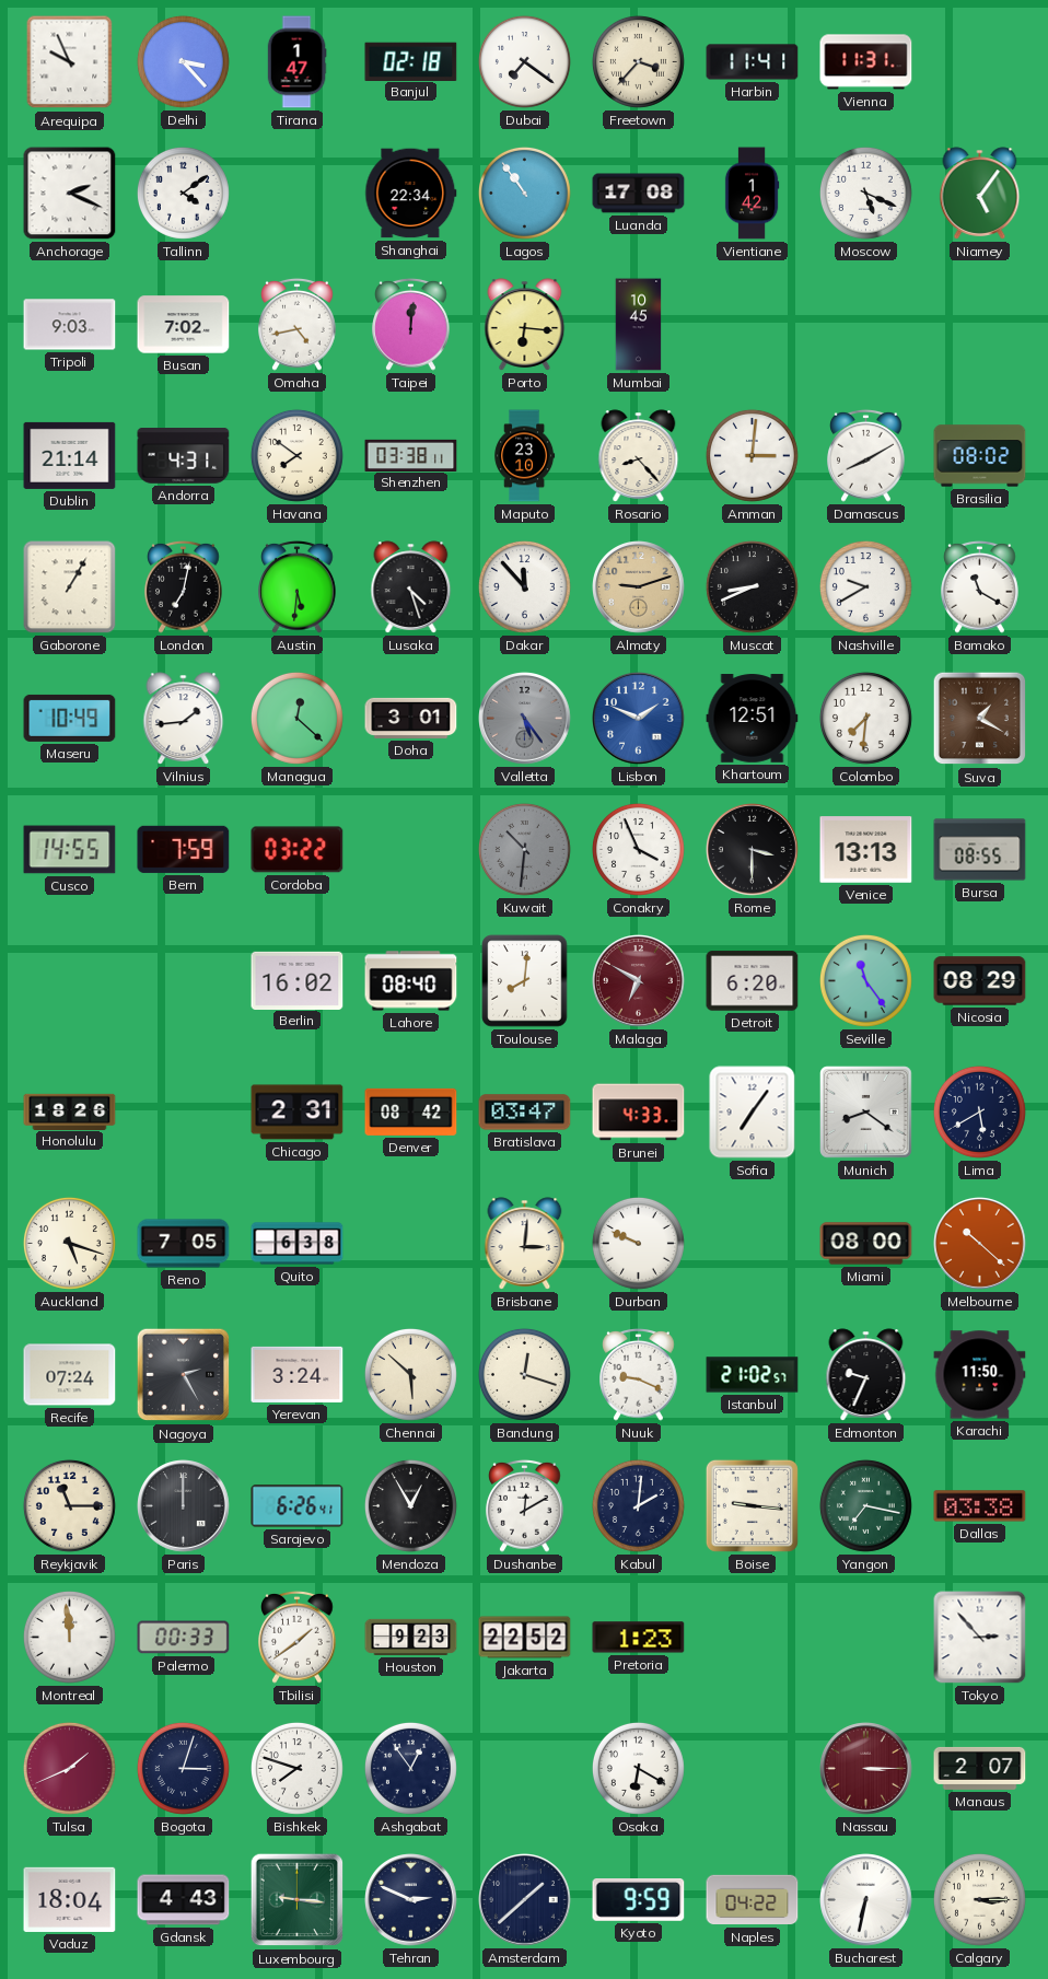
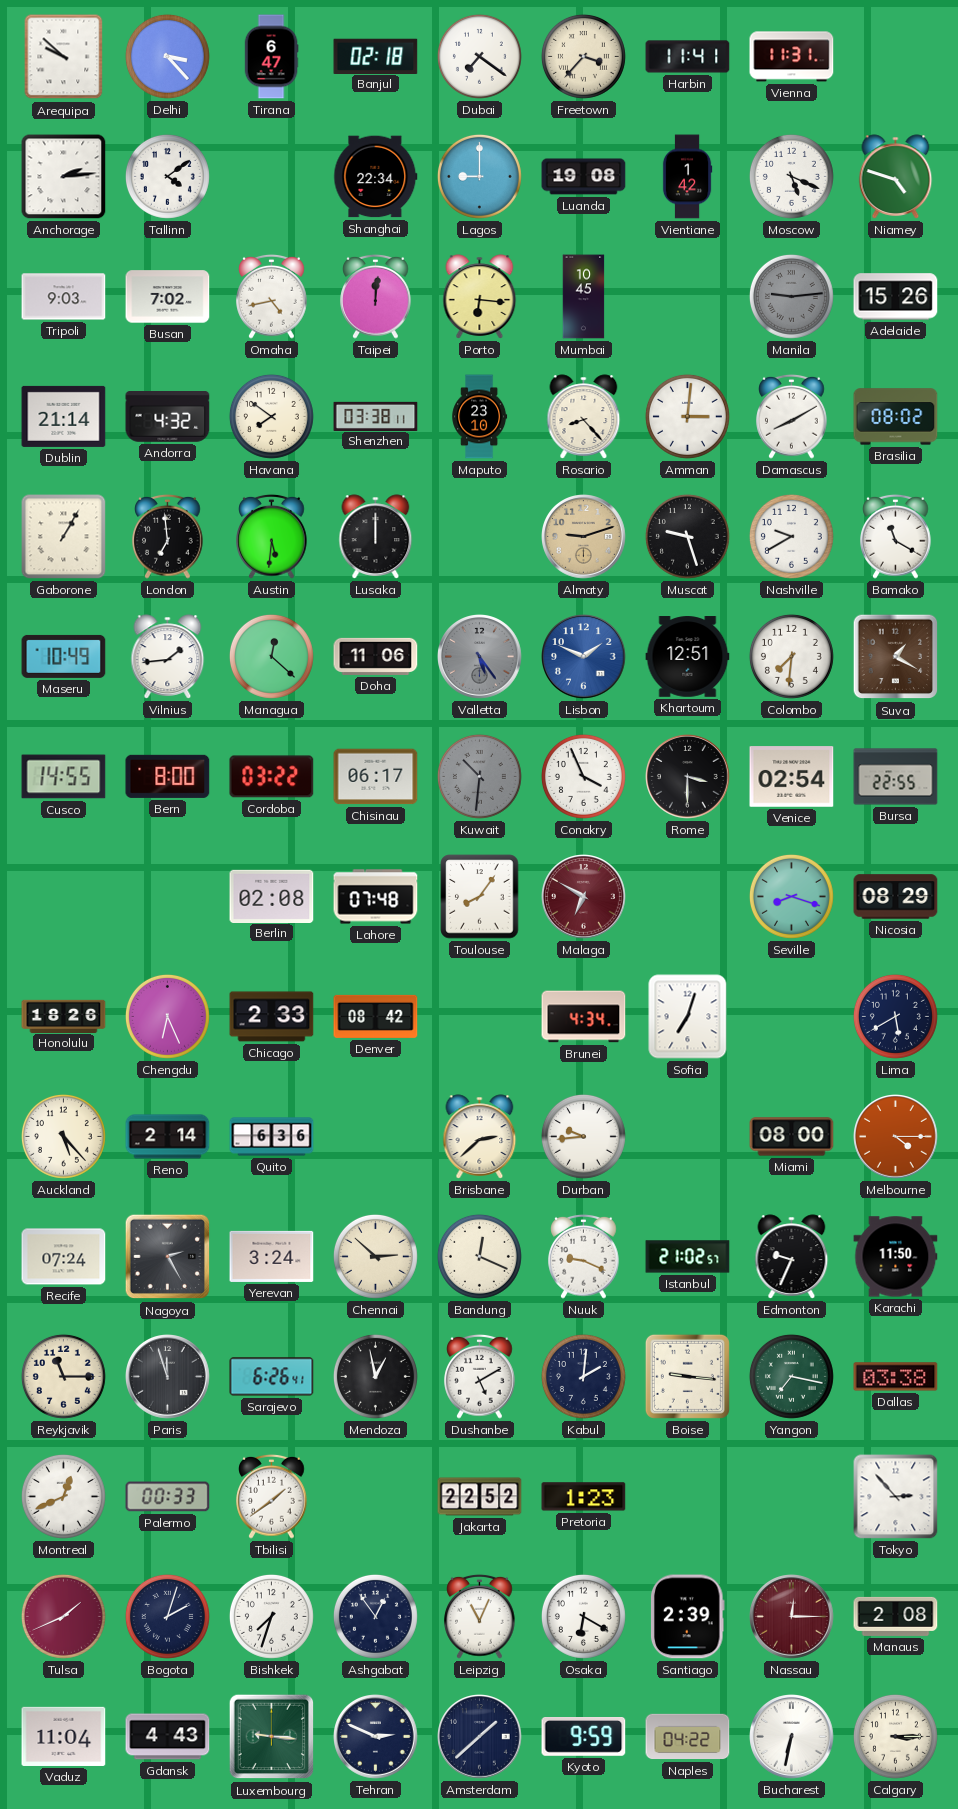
Arequipa: 9:56 -> 9:52 (64, 57)
Tirana: 1:47 -> 6:47 (271, 57)
Anchorage: 2:19 -> 2:14 (64, 177)
Lagos: 10:54 -> 9:00 (479, 176)
Luanda: 17:08 -> 19:08 (584, 177)
Niamey: 5:06 -> 4:48 (896, 177)
Manila: none -> 9:14 (791, 296)
Adelaide: none -> 15:26 (896, 297)
Andorra: 4:31 -> 4:32 (168, 417)
London: 7:02 -> 6:59 (168, 536)
Lusaka: 4:27 -> 12:00 (376, 537)
Dakar: 11:53 -> none (524, 586)
Muscat: 8:41 -> 9:27 (687, 536)
Doha: 3:01 -> 11:06 (376, 656)
Bern: 7:59 -> 8:00 (168, 776)
Chisinau: none -> 06:17 (376, 777)
Venice: 13:13 -> 02:54 (792, 777)
Bursa: 08:55 -> 22:55 (896, 777)
Berlin: 16:02 -> 02:08 (272, 896)
Lahore: 08:40 -> 07:48 (376, 897)
Toulouse: 8:01 -> 8:06 (480, 897)
Detroit: 6:20 -> none (753, 981)
Seville: 11:24 -> 8:18 (791, 896)
Chengdu: none -> 6:26 (167, 1016)
Chicago: 2:31 -> 2:33 (272, 1017)
Bratislava: 03:47 -> none (525, 1113)
Brunei: 4:33 -> 4:34 (584, 1017)
Sofia: 7:06 -> 7:03 (688, 1017)
Munich: 8:21 -> none (866, 1113)
Auckland: 5:18 -> 5:23 (63, 1136)
Reno: 7:05 -> 2:14 (168, 1137)
Quito: 6:38 -> 6:36 (272, 1137)
Brisbane: 3:01 -> 2:38 (480, 1137)
Durban: 9:49 -> 9:44 (583, 1136)
Melbourne: 10:22 -> 4:15 (896, 1137)
Chennai: 5:52 -> 2:52 (375, 1256)
Bandung: 12:18 -> 12:19 (479, 1256)
Paris: 12:00 -> 11:57 (168, 1377)
Mendoza: 12:55 -> 12:58 (375, 1376)
Dushanbe: 12:10 -> 5:10 (480, 1376)
Montreal: 11:59 -> 12:41 (63, 1496)
Houston: 9:23 -> none (411, 1637)
Bogota: 3:03 -> 2:03 (167, 1616)
Bishkek: 7:48 -> 7:33 (271, 1616)
Leipzig: none -> 11:04 (480, 1616)
Santiago: none -> 2:39 (688, 1617)
Nassau: 3:15 -> 12:15 (792, 1617)
Manaus: 2:07 -> 2:08 (896, 1616)
Vaduz: 18:04 -> 11:04 (64, 1736)
